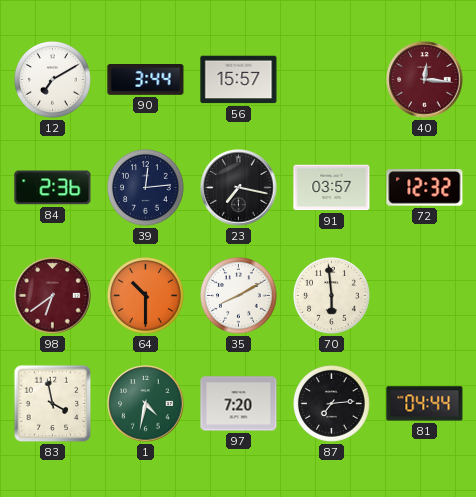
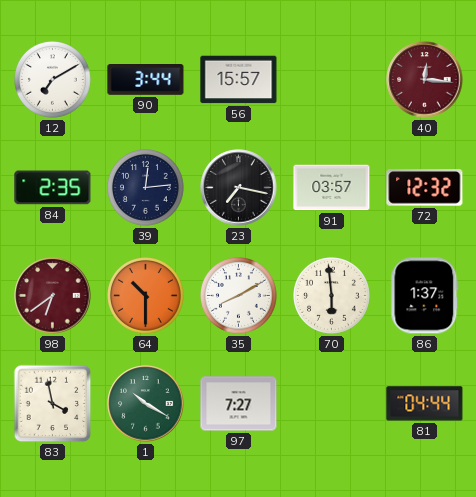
84: 2:36 -> 2:35 (53, 188)
86: none -> 1:37 (425, 296)
1: 4:32 -> 10:20 (146, 404)
97: 7:20 -> 7:27 (239, 404)
87: 7:14 -> none (332, 404)
